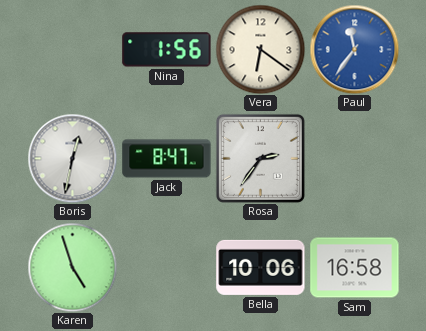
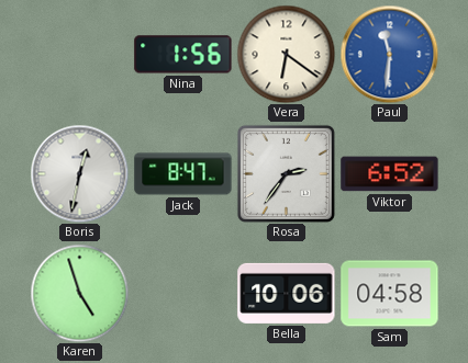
Paul: 11:36 -> 11:31 (389, 54)
Viktor: none -> 6:52 (390, 174)
Sam: 16:58 -> 04:58 (390, 294)
